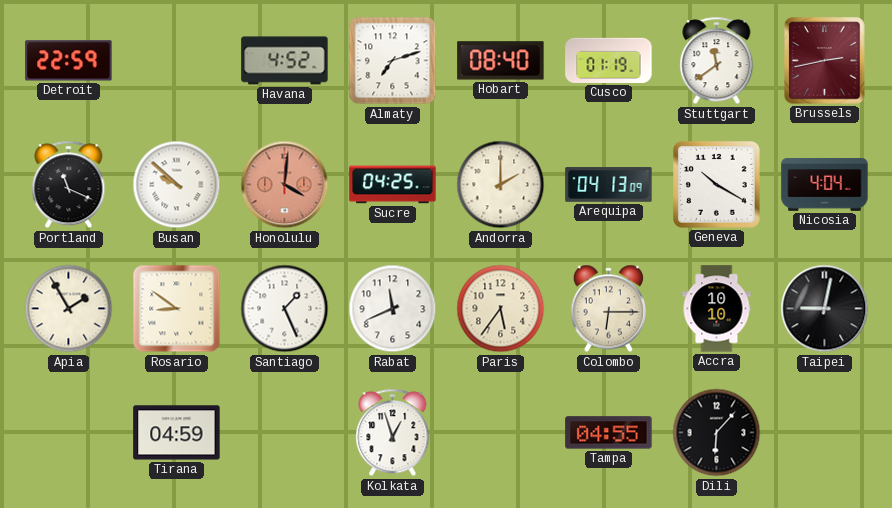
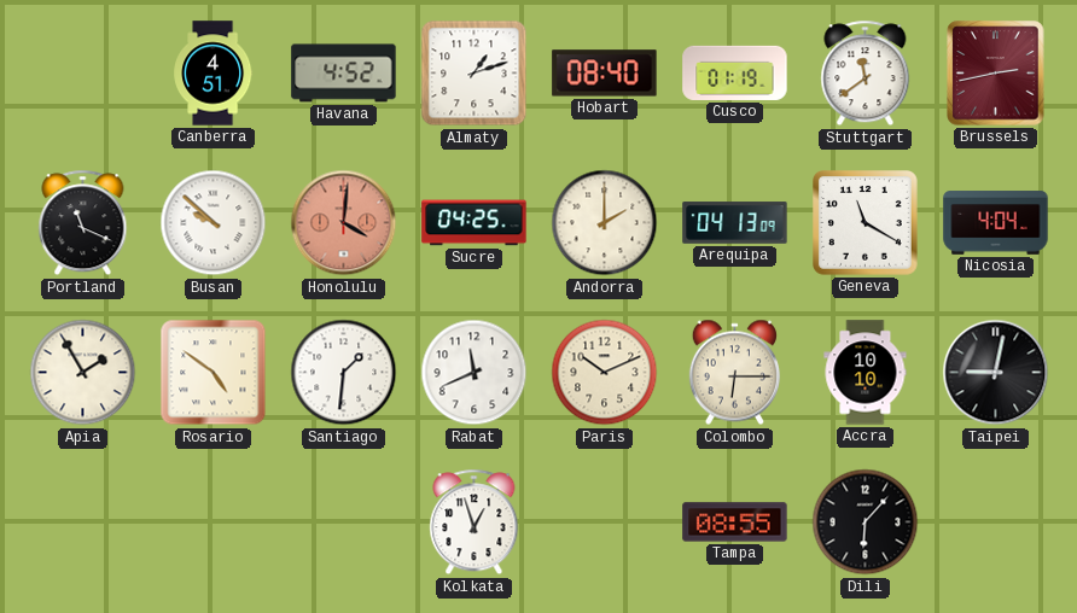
Detroit: 22:59 -> none (69, 61)
Canberra: none -> 4:51 (214, 74)
Almaty: 7:12 -> 1:12 (475, 74)
Geneva: 10:20 -> 11:20 (866, 223)
Rosario: 8:51 -> 4:51 (214, 373)
Santiago: 1:26 -> 1:31 (344, 373)
Paris: 5:36 -> 10:11 (605, 373)
Tirana: 04:59 -> none (177, 433)
Tampa: 04:55 -> 08:55 (735, 522)
